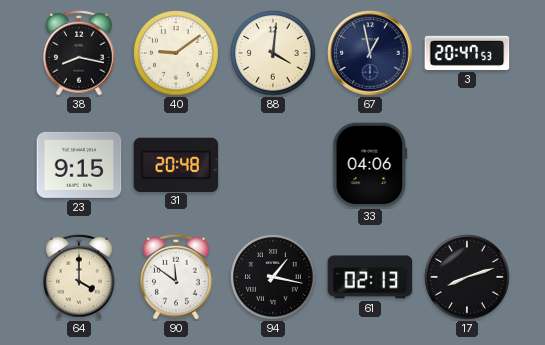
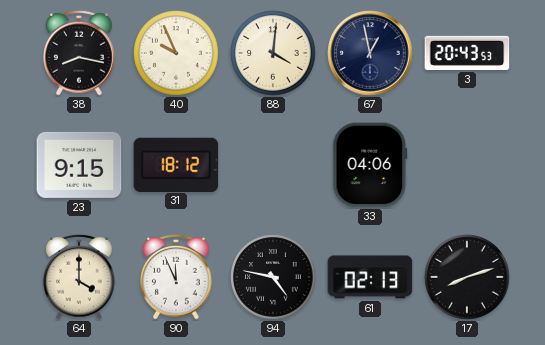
40: 9:09 -> 9:56 (176, 53)
3: 20:47 -> 20:43 (467, 53)
31: 20:48 -> 18:12 (176, 164)
90: 11:51 -> 11:56 (176, 277)
94: 1:17 -> 4:47 (273, 277)
